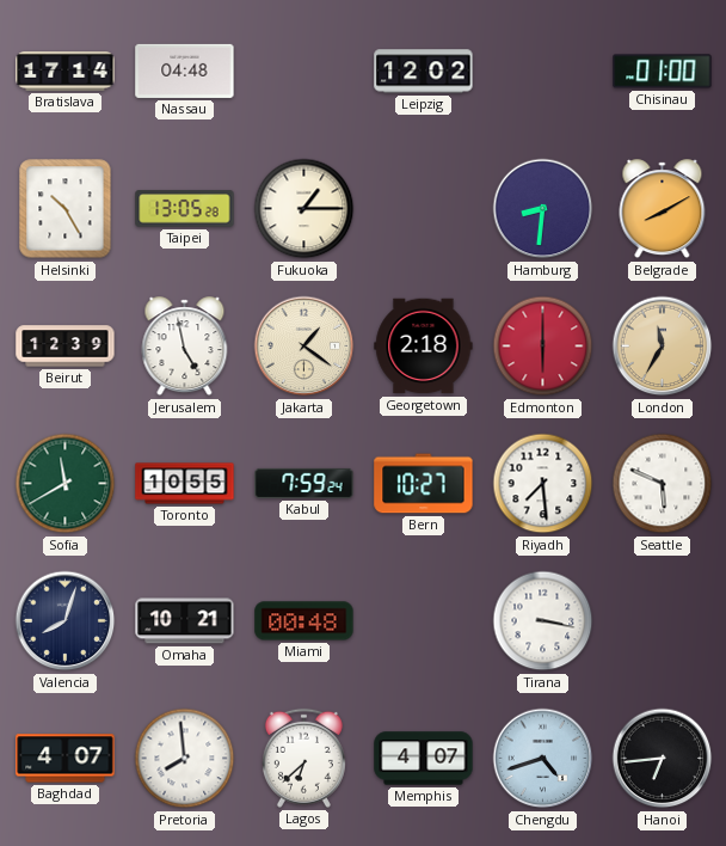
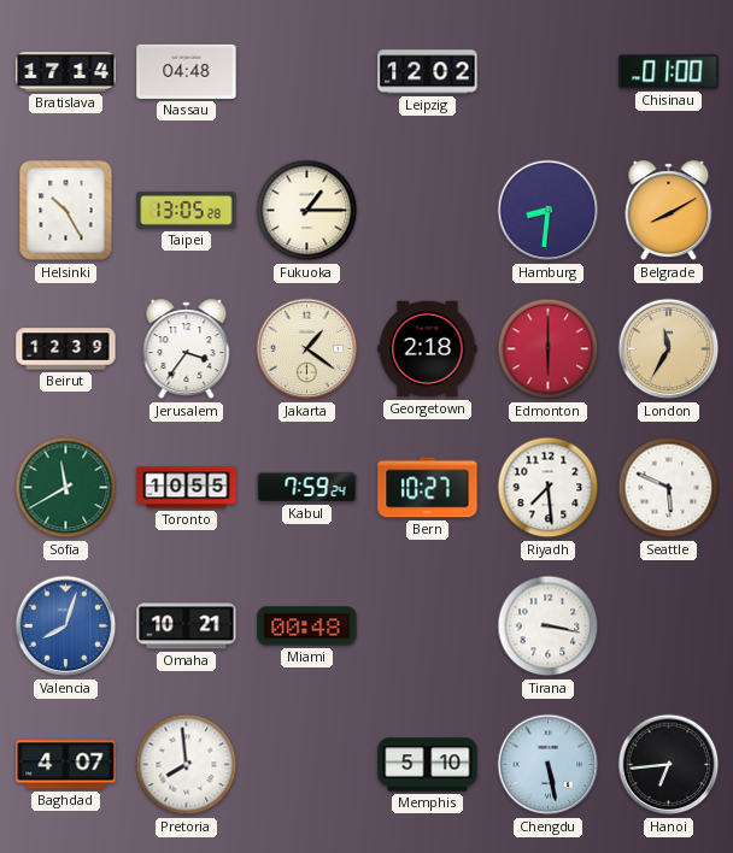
Jerusalem: 4:58 -> 3:36 (187, 349)
Valencia dial: navy -> blue (66, 626)
Lagos: 6:38 -> none (303, 758)
Memphis: 4:07 -> 5:10 (428, 765)
Chengdu: 4:42 -> 5:28 (549, 765)
